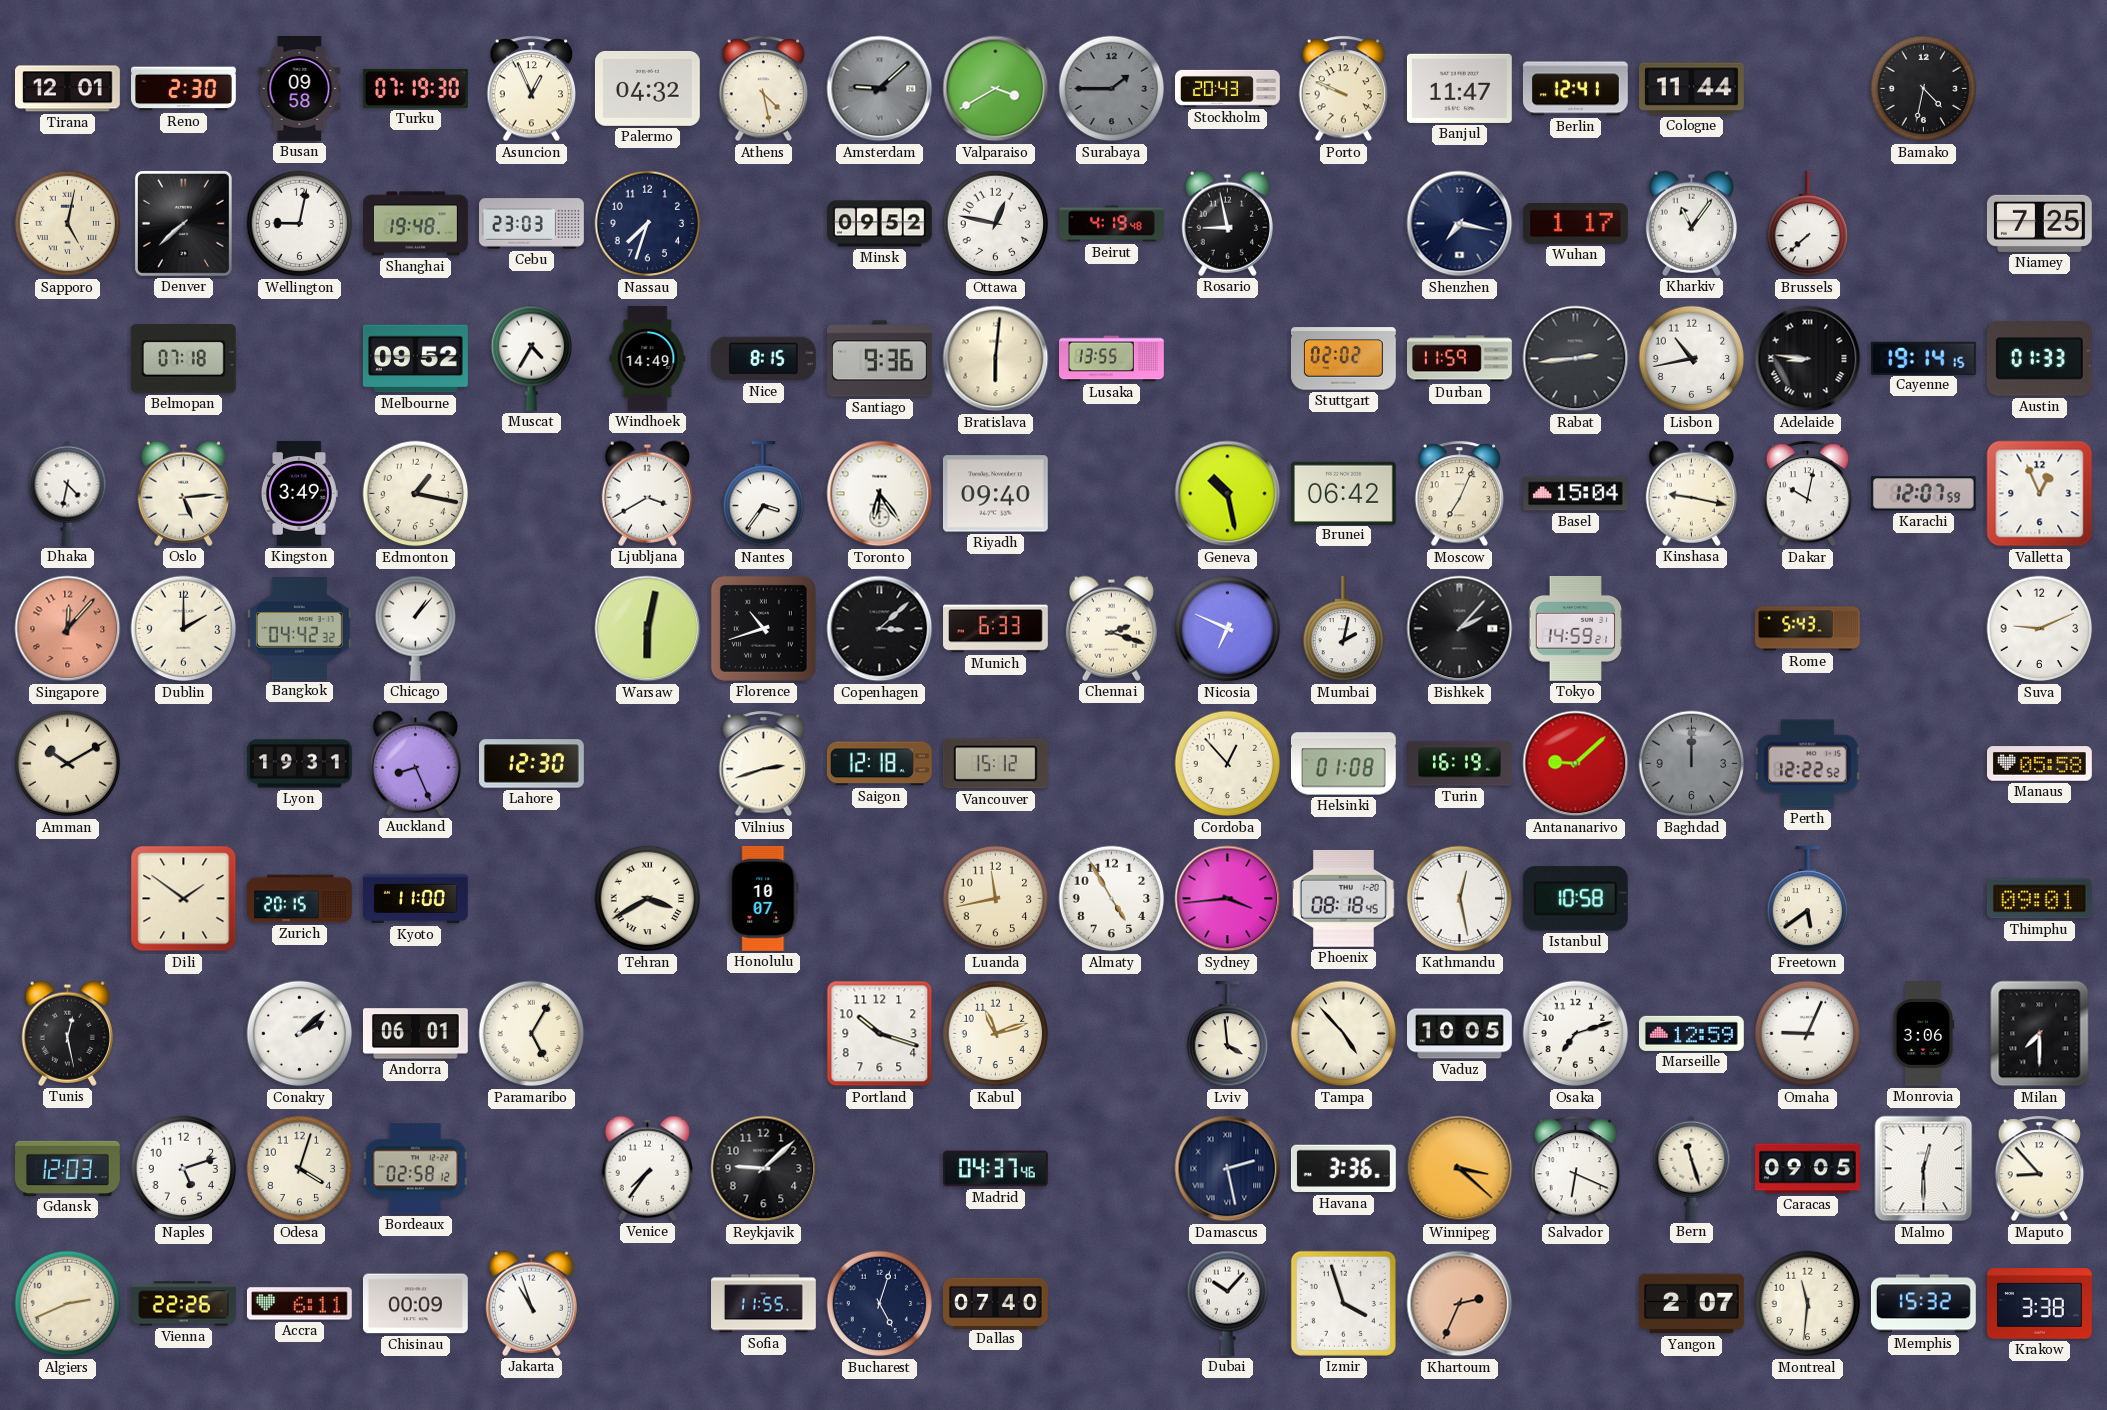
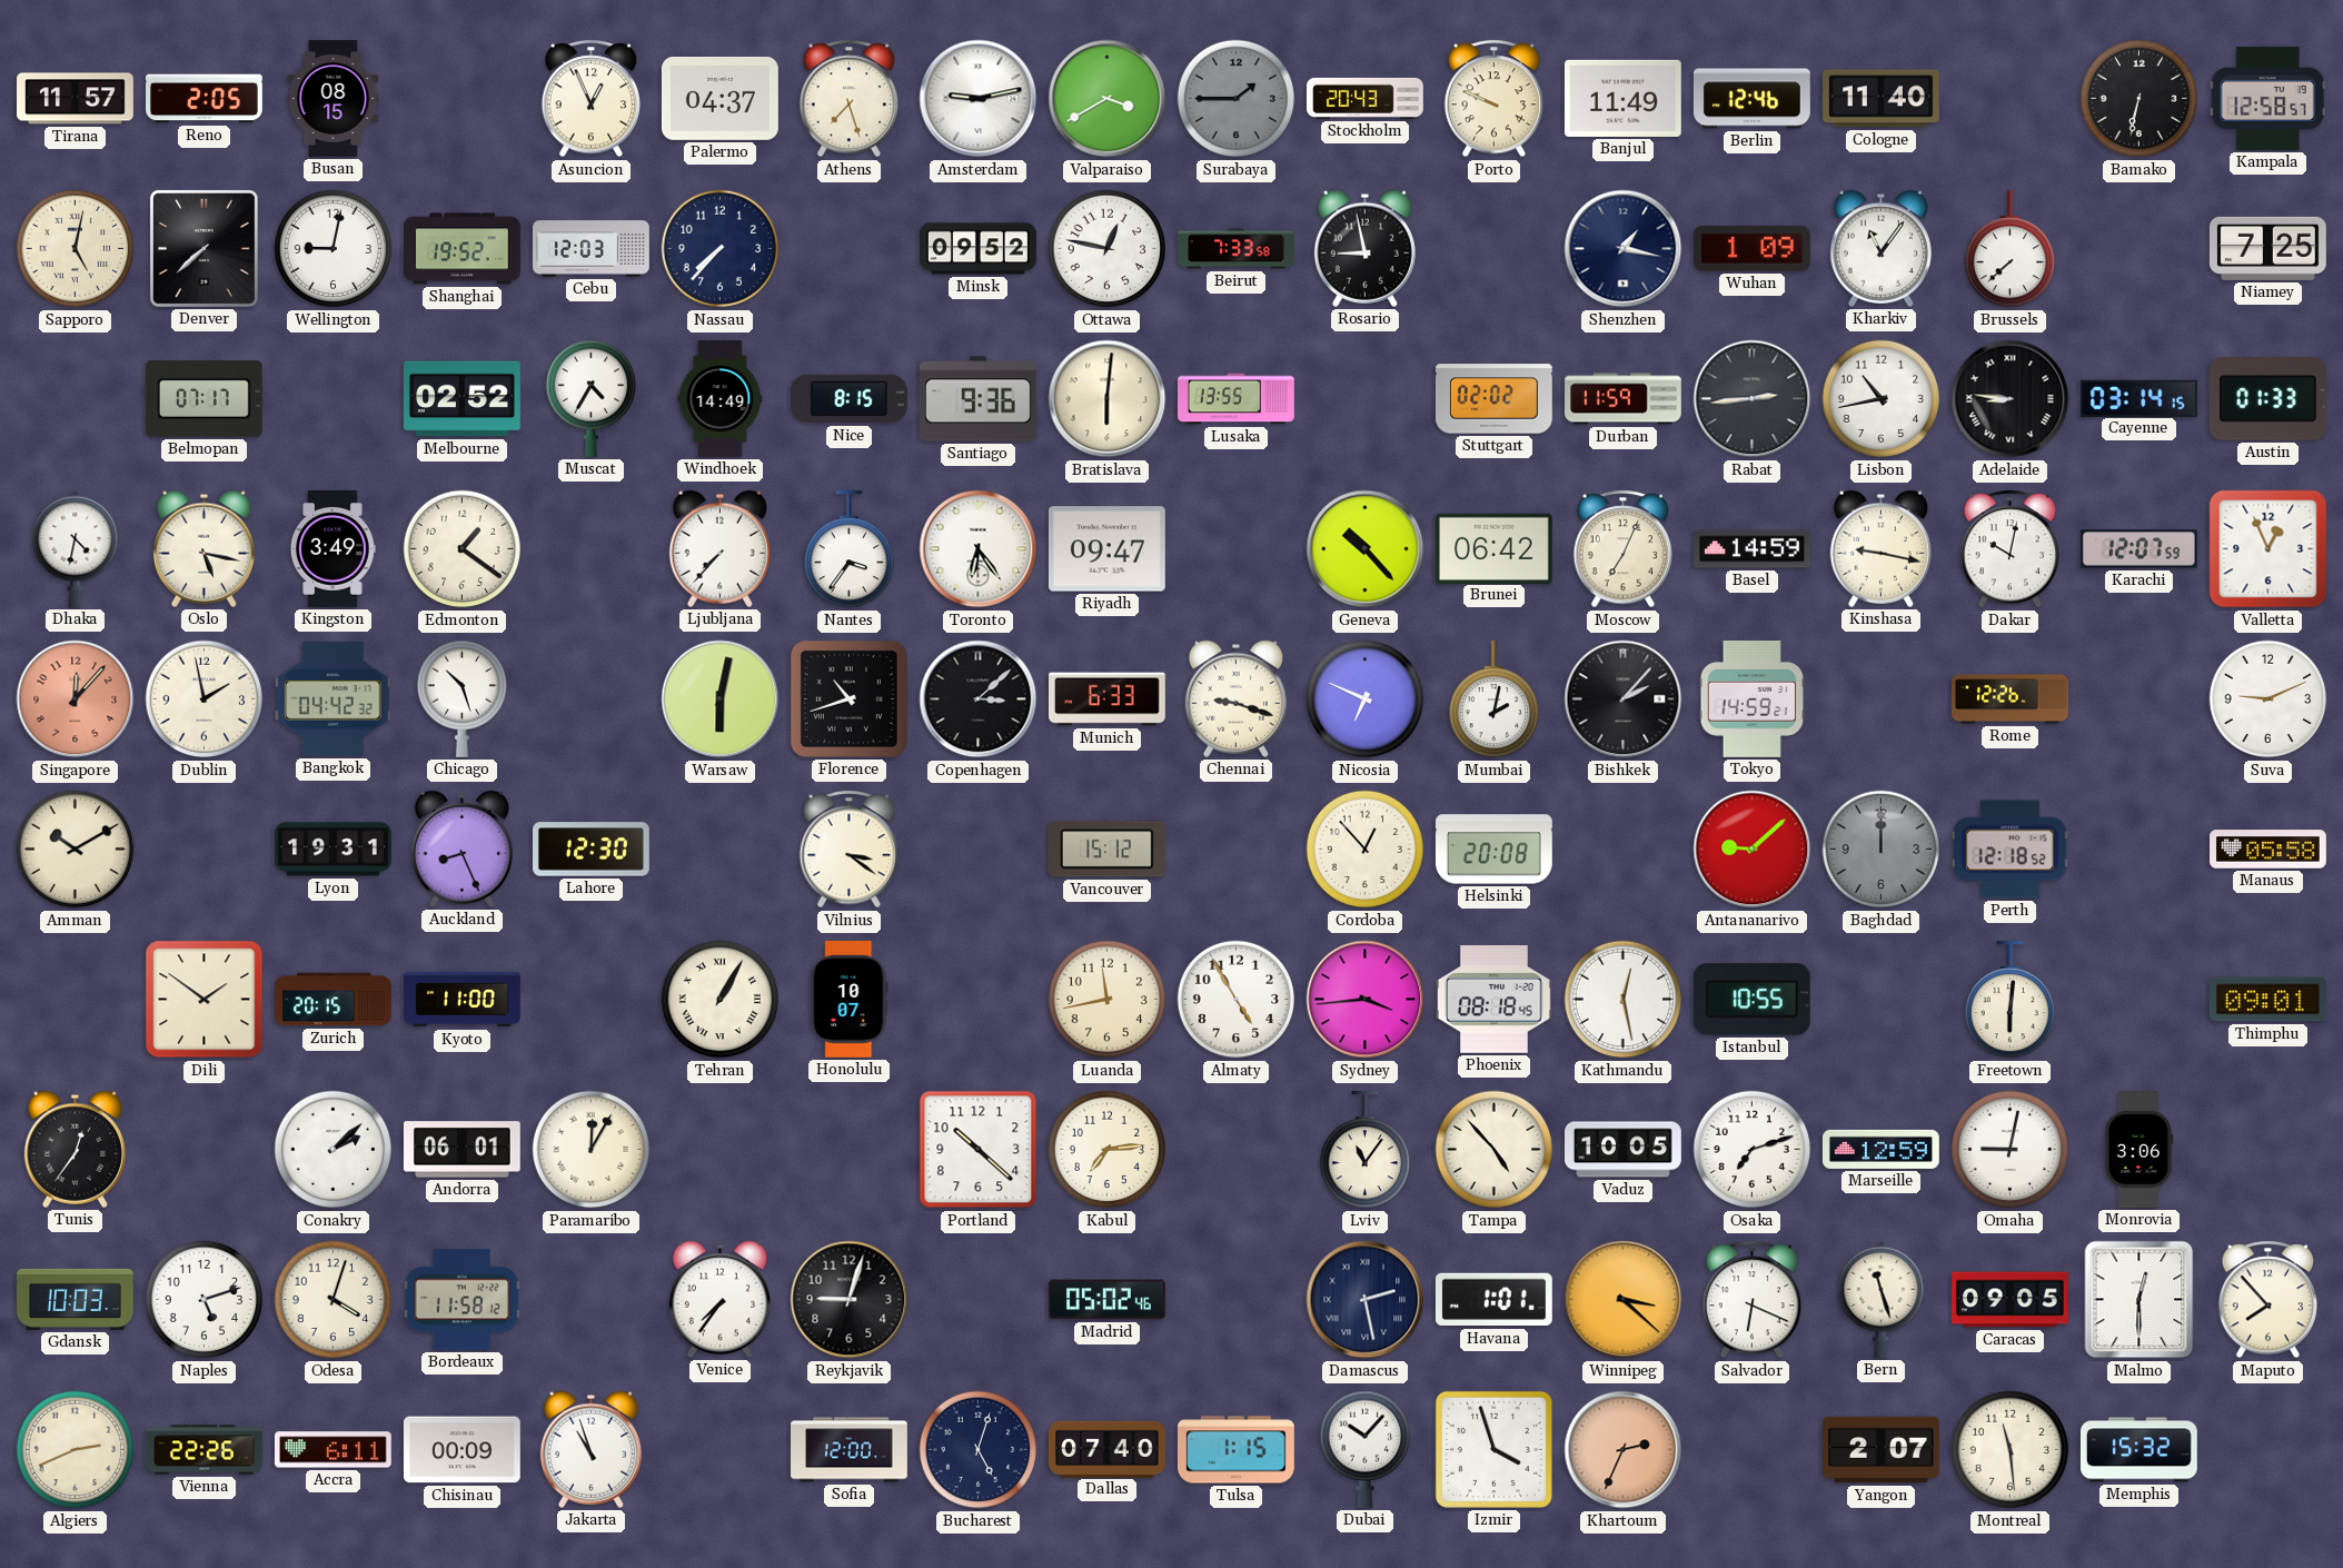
Tirana: 12:01 -> 11:57 (76, 99)
Reno: 2:30 -> 2:05 (205, 99)
Busan: 09:58 -> 08:15 (334, 99)
Turku: 07:19 -> none (415, 88)
Palermo: 04:32 -> 04:37 (719, 98)
Athens: 4:28 -> 7:27 (850, 99)
Amsterdam: 9:08 -> 9:13 (979, 99)
Amsterdam dial: grey -> white (979, 99)
Banjul: 11:47 -> 11:49 (1622, 98)
Berlin: 12:41 -> 12:46 (1751, 99)
Cologne: 11:44 -> 11:40 (1882, 99)
Bamako: 4:32 -> 6:32 (2140, 99)
Kampala: none -> 12:58 (2267, 98)
Shanghai: 19:48 -> 19:52 (463, 249)
Cebu: 23:03 -> 12:03 (592, 249)
Nassau: 7:33 -> 7:37 (721, 249)
Beirut: 4:19 -> 7:33 (1237, 249)
Shenzhen: 7:17 -> 1:17 (1624, 249)
Wuhan: 1:17 -> 1:09 (1751, 248)
Belmopan: 07:18 -> 07:17 (203, 399)
Melbourne: 09:52 -> 02:52 (463, 399)
Cayenne: 19:14 -> 03:14 (2138, 398)
Oslo: 5:14 -> 5:17 (203, 548)
Edmonton: 1:17 -> 1:21 (463, 549)
Ljubljana: 3:40 -> 7:37 (719, 548)
Riyadh: 09:40 -> 09:47 (1106, 549)
Geneva: 10:28 -> 10:23 (1366, 549)
Basel: 15:04 -> 14:59 (1753, 549)
Dublin: 2:00 -> 1:58 (205, 699)
Chicago: 1:07 -> 10:27 (463, 698)
Chennai: 2:18 -> 9:18 (1235, 698)
Rome: 5:43 -> 12:26 (2011, 699)
Vilnius: 2:42 -> 3:21 (850, 850)
Saigon: 12:18 -> none (879, 764)
Helsinki: 01:08 -> 20:08 (1493, 850)
Turin: 16:19 -> none (1460, 764)
Perth: 12:22 -> 12:18 (2009, 850)
Tehran: 3:40 -> 1:05 (721, 1000)
Istanbul: 10:58 -> 10:55 (1751, 1000)
Freetown: 5:39 -> 6:01 (2011, 1000)
Tunis: 12:28 -> 12:36 (75, 1149)
Paramaribo: 5:05 -> 12:05 (592, 1150)
Portland: 10:18 -> 10:22 (979, 1150)
Kabul: 11:12 -> 7:14 (1108, 1150)
Lviv: 3:59 -> 11:06 (1366, 1150)
Omaha: 9:04 -> 9:02 (2011, 1150)
Milan: 7:30 -> none (2040, 1034)
Gdansk: 12:03 -> 10:03 (76, 1299)
Bordeaux: 02:58 -> 11:58 (463, 1300)
Reykjavik: 9:08 -> 9:03 (850, 1300)
Madrid: 04:37 -> 05:02 (1106, 1300)
Havana: 3:36 -> 1:01 (1493, 1300)
Maputo: 8:53 -> 7:53 (2268, 1300)
Sofia: 11:55 -> 12:00 (850, 1450)
Tulsa: none -> 1:15 (1235, 1450)
Montreal: 11:31 -> 11:29 (2011, 1450)
Krakow: 3:38 -> none (2040, 1304)
